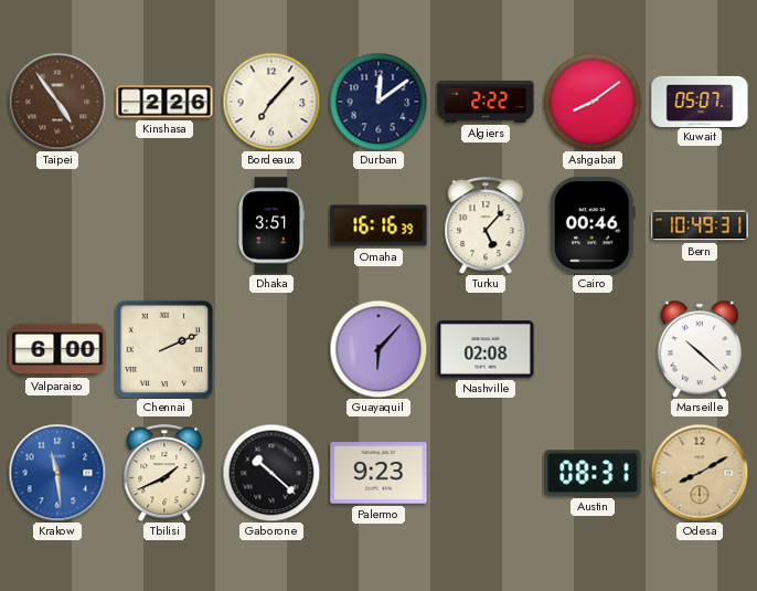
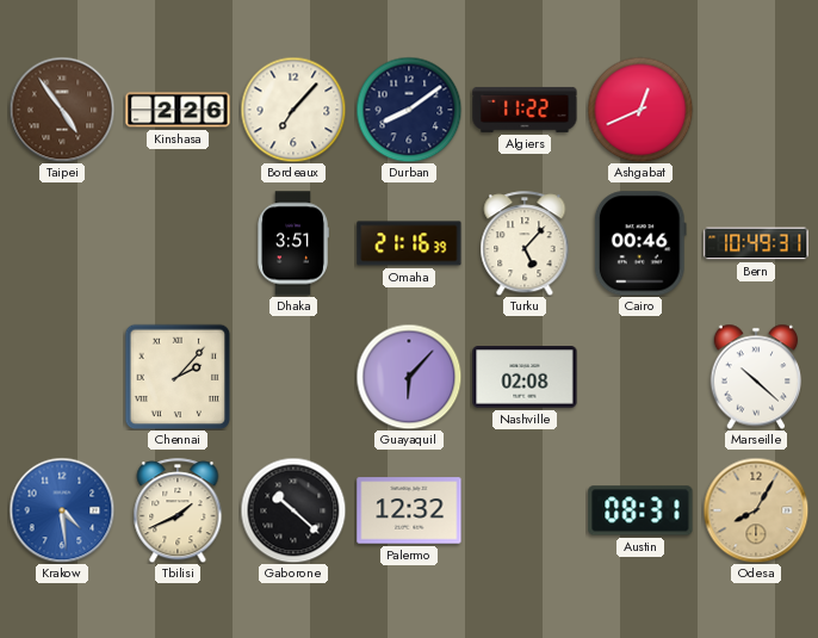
Durban: 12:09 -> 8:09 (409, 110)
Algiers: 2:22 -> 11:22 (525, 110)
Ashgabat: 8:09 -> 12:41 (640, 110)
Kuwait: 05:07 -> none (700, 101)
Omaha: 16:16 -> 21:16 (409, 243)
Valparaiso: 6:00 -> none (57, 349)
Chennai: 2:11 -> 2:07 (178, 377)
Krakow: 11:29 -> 4:29 (62, 510)
Palermo: 9:23 -> 12:32 (409, 510)
Odesa: 8:10 -> 8:05 (756, 510)
